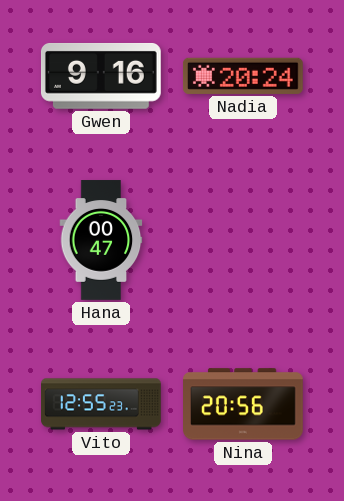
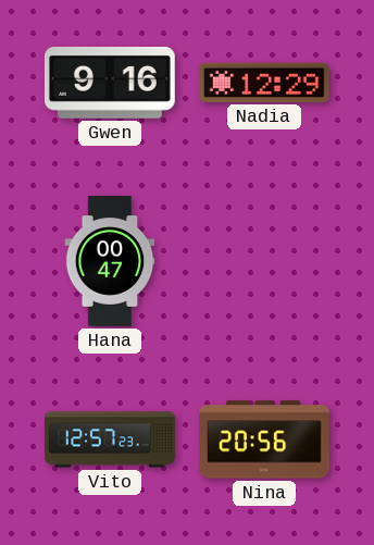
Nadia: 20:24 -> 12:29 (264, 83)
Vito: 12:55 -> 12:57 (110, 439)
